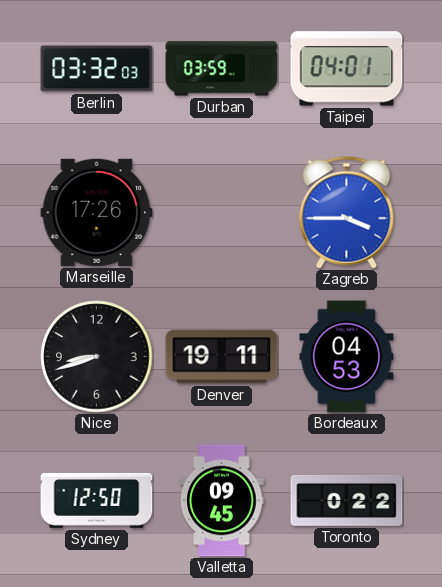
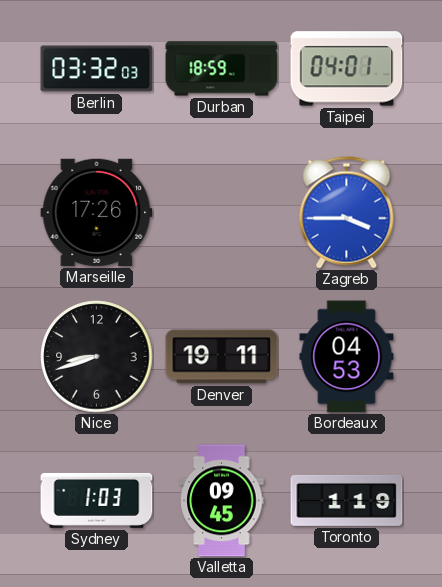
Durban: 03:59 -> 18:59 (222, 69)
Sydney: 12:50 -> 1:03 (97, 500)
Toronto: 0:22 -> 1:19 (347, 500)
